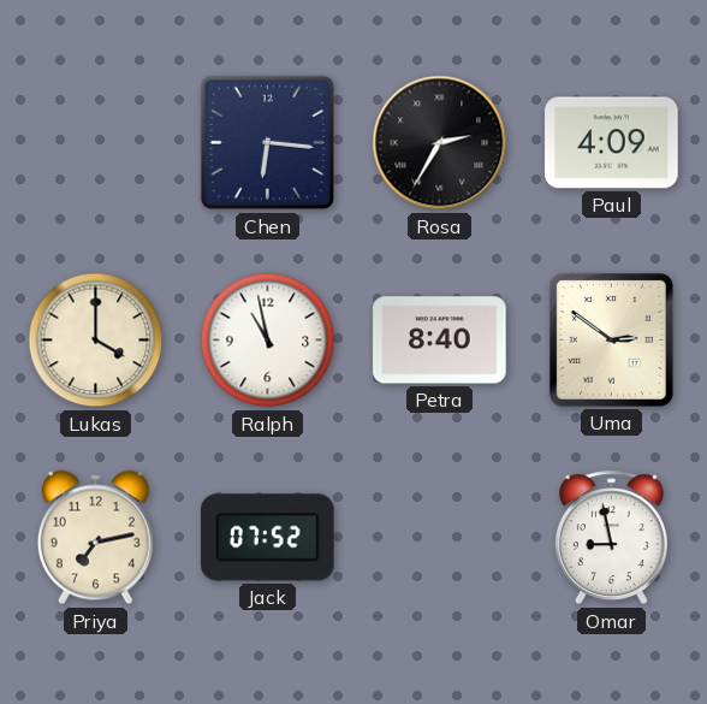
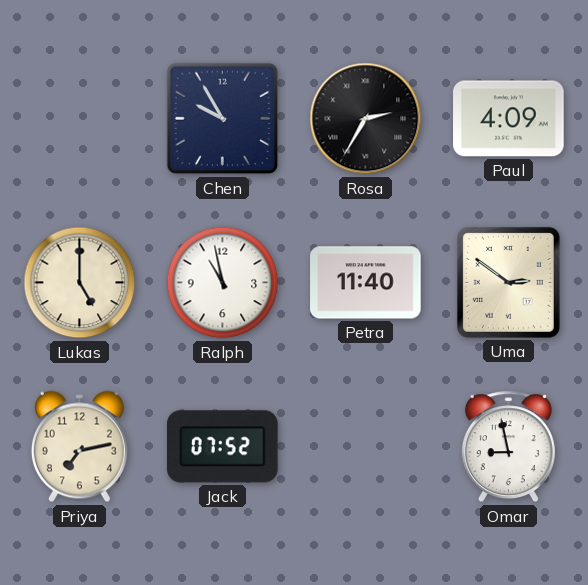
Chen: 6:16 -> 9:55 (223, 119)
Lukas: 4:00 -> 5:00 (80, 283)
Petra: 8:40 -> 11:40 (366, 283)
